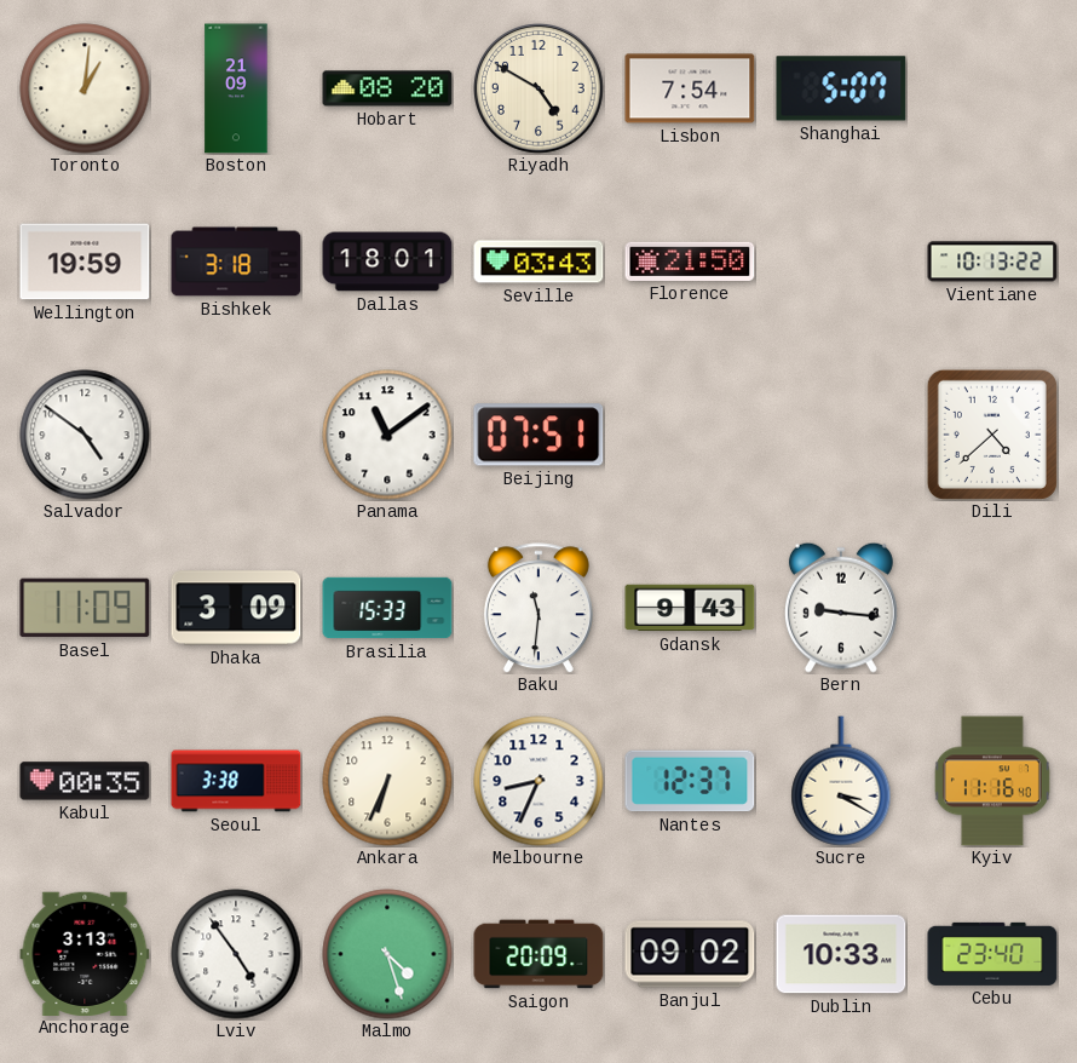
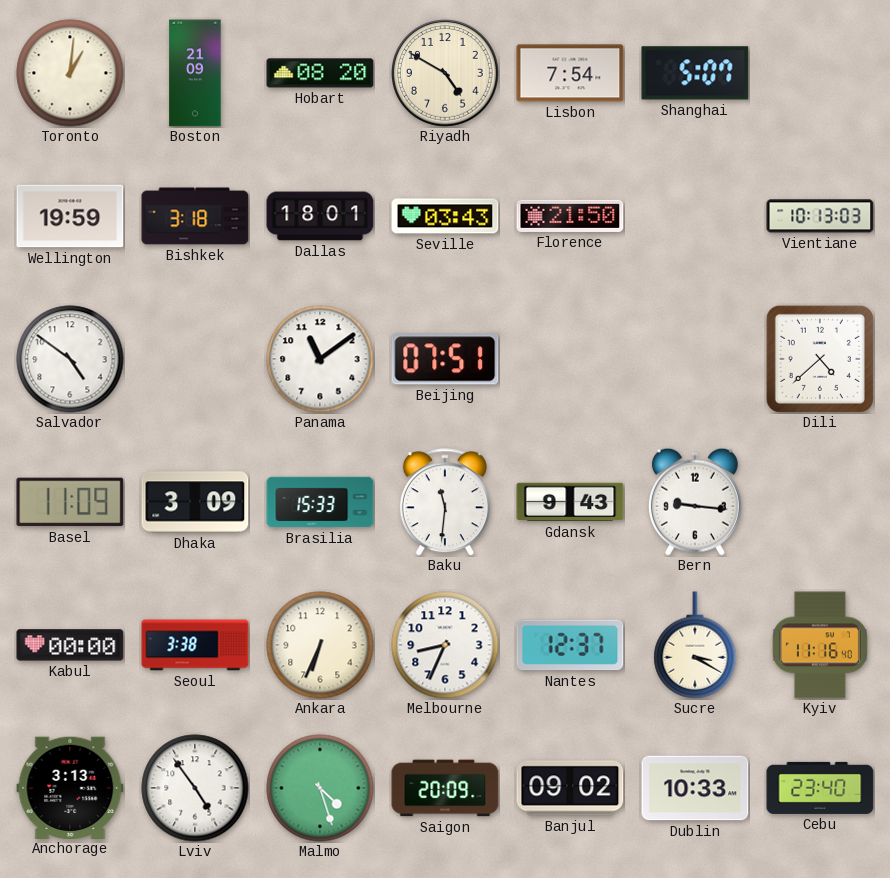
Vientiane: 10:13:22 -> 10:13:03 (820, 216)
Kabul: 00:35 -> 00:00 (70, 645)
